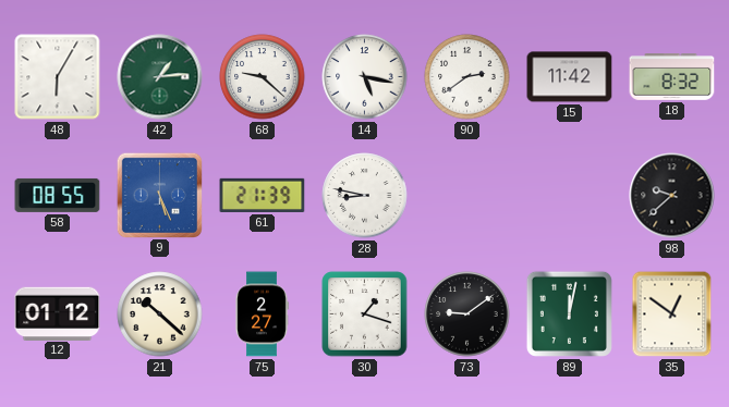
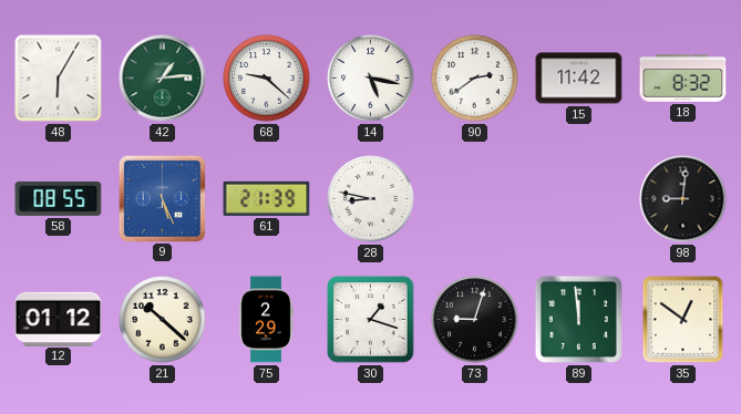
98: 9:38 -> 9:01 (683, 199)
75: 2:27 -> 2:29 (266, 320)
73: 9:09 -> 9:03 (475, 320)
89: 12:02 -> 11:59 (578, 319)
